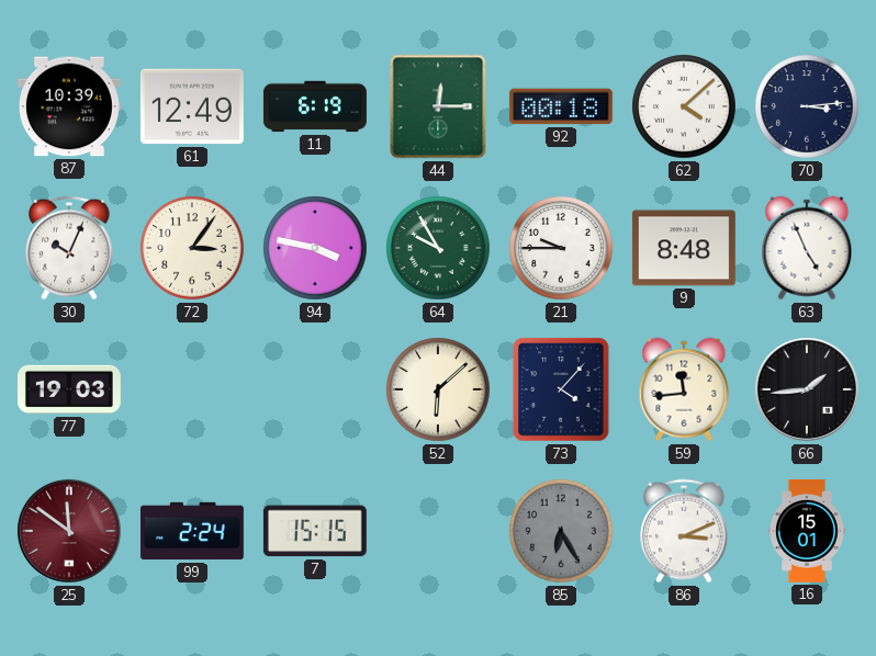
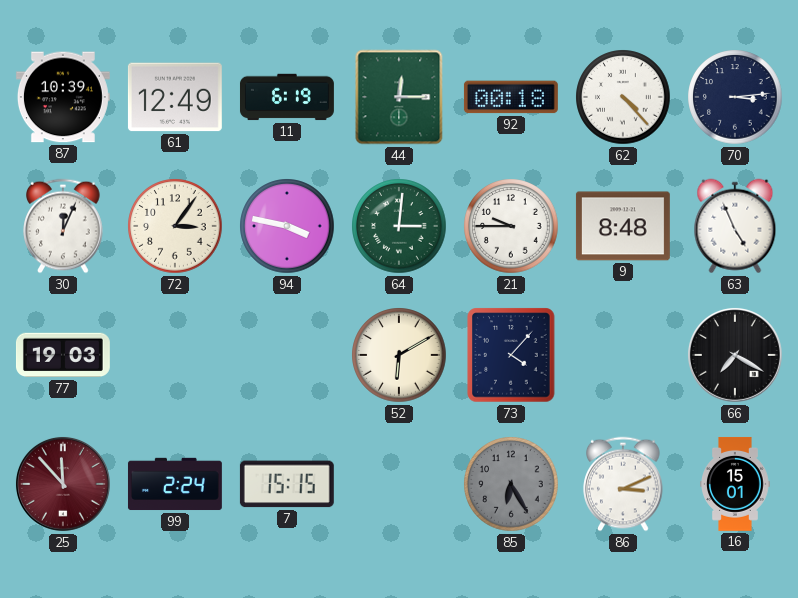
62: 4:08 -> 4:23 (623, 97)
30: 10:04 -> 12:04 (63, 226)
64: 9:55 -> 3:01 (399, 226)
52: 6:08 -> 6:10 (399, 355)
59: 11:44 -> none (684, 389)
66: 1:44 -> 7:20 (735, 355)
25: 11:51 -> 11:53 (63, 484)
